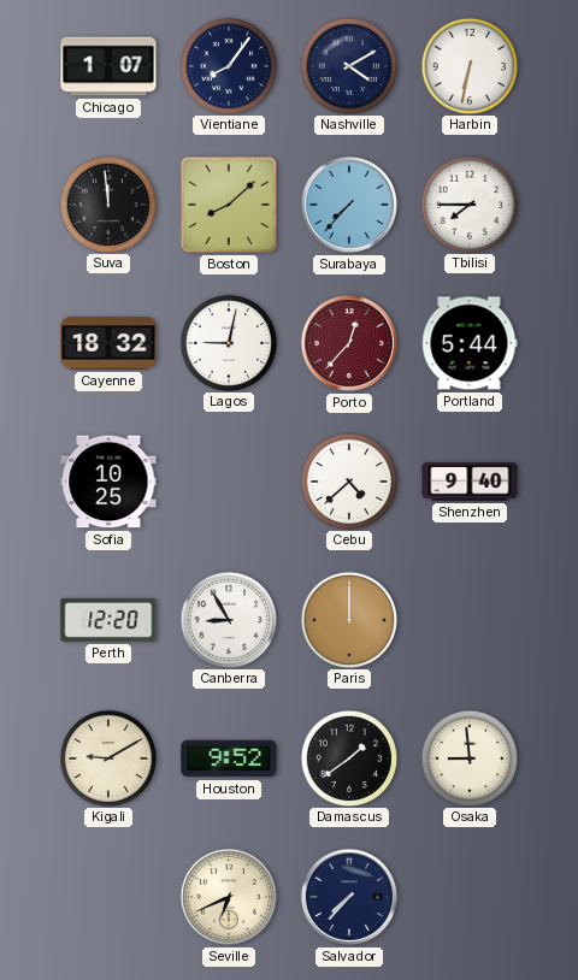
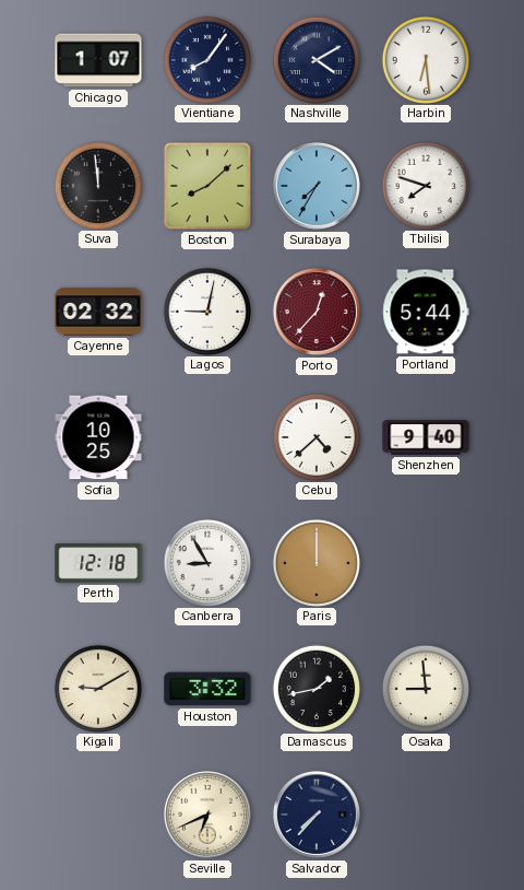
Harbin: 6:32 -> 6:29 (425, 59)
Surabaya: 7:37 -> 7:35 (317, 186)
Tbilisi: 7:45 -> 7:48 (425, 185)
Cayenne: 18:32 -> 02:32 (98, 312)
Perth: 12:20 -> 12:18 (98, 563)
Houston: 9:52 -> 3:32 (207, 689)
Damascus: 1:39 -> 1:43 (315, 688)
